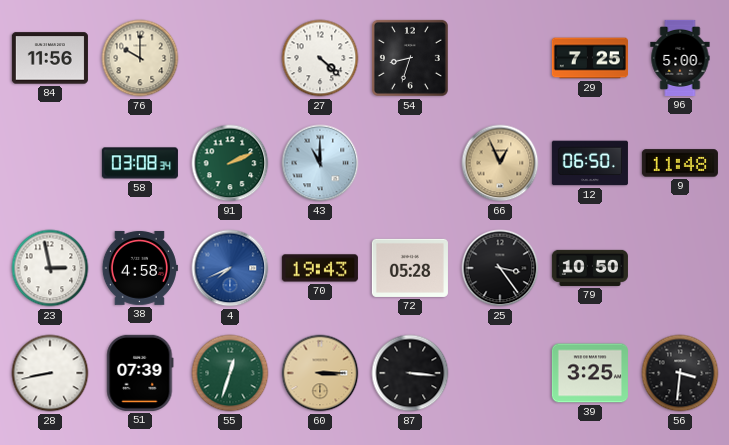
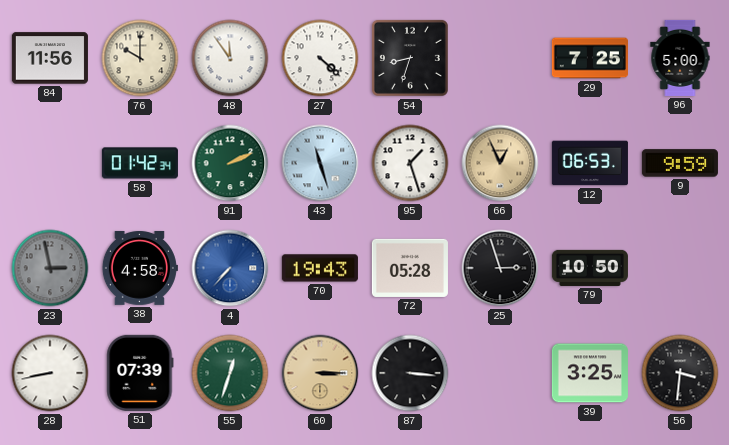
48: none -> 11:54 (230, 58)
58: 03:08 -> 01:42 (140, 163)
43: 11:00 -> 11:27 (320, 163)
95: none -> 1:27 (410, 163)
12: 06:50 -> 06:53 (590, 163)
9: 11:48 -> 9:59 (680, 163)
23 dial: white -> grey (50, 268)
4: 7:41 -> 7:37 (230, 268)
25: 3:24 -> 2:57 (500, 268)
